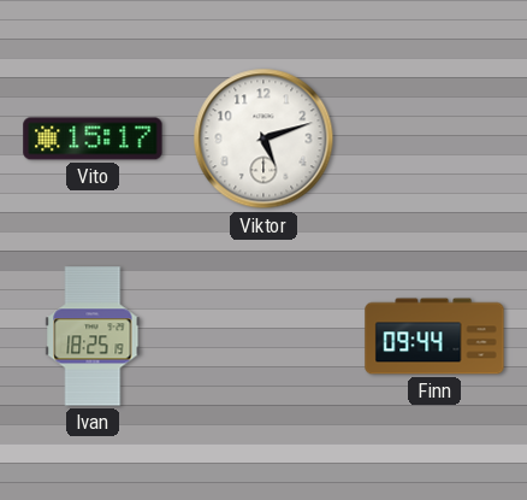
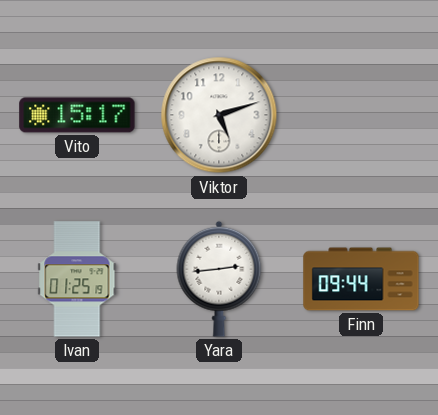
Ivan: 18:25 -> 01:25 (77, 279)
Yara: none -> 2:44 (219, 279)
